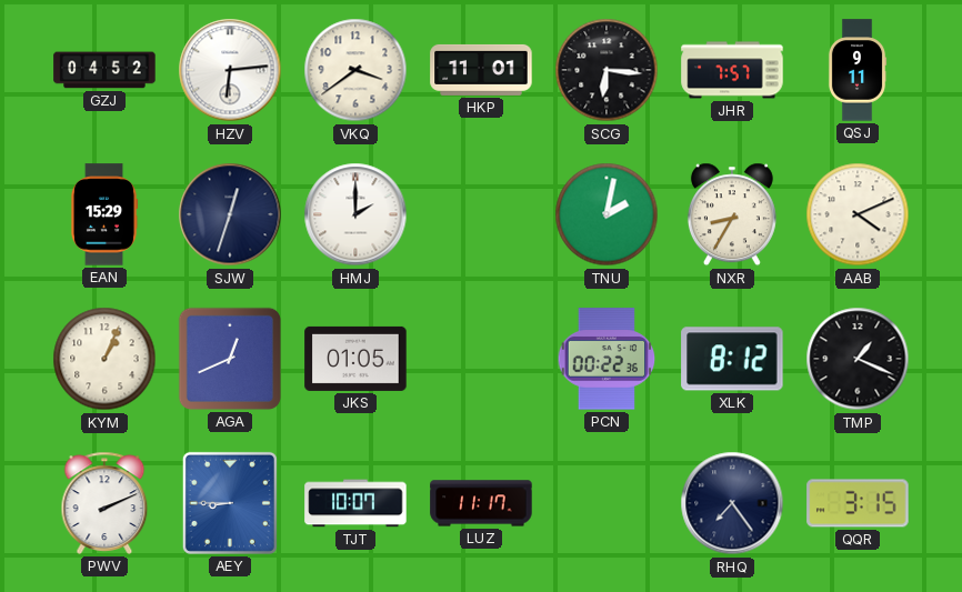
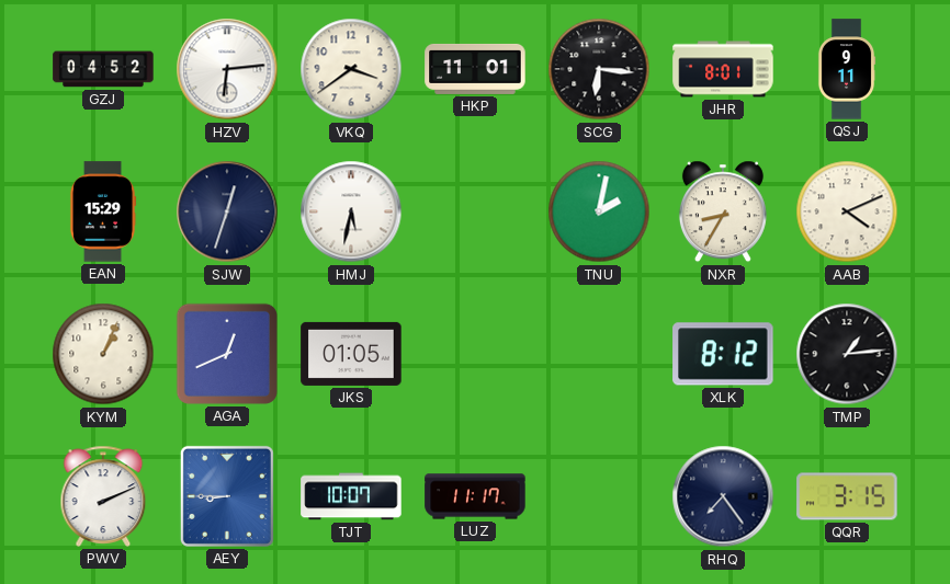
JHR: 7:57 -> 8:01 (723, 69)
HMJ: 2:00 -> 5:32 (351, 211)
PCN: 00:22 -> none (607, 359)
TMP: 1:19 -> 1:14 (847, 354)
